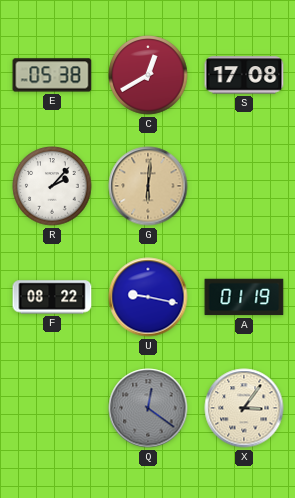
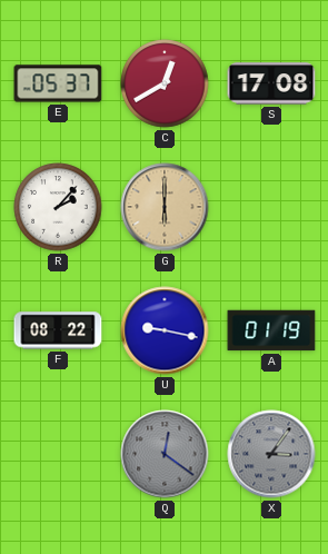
E: 05:38 -> 05:37 (58, 83)
G: 6:01 -> 6:00 (165, 207)
X dial: cream -> grey (271, 454)
